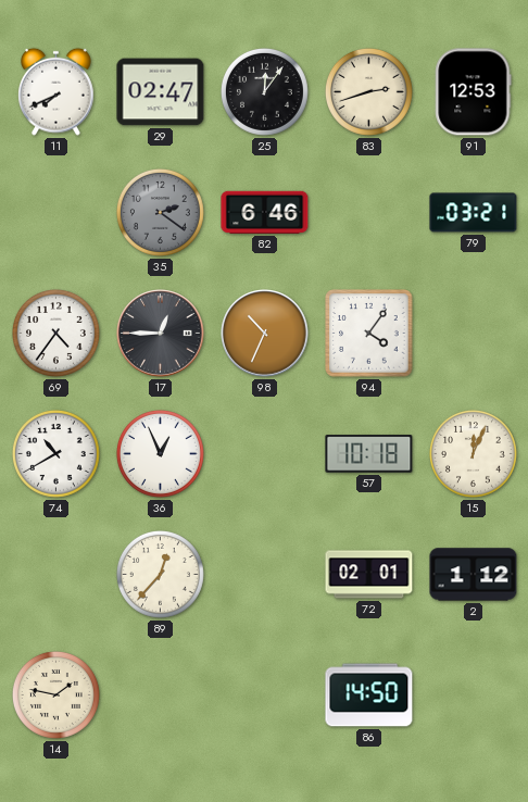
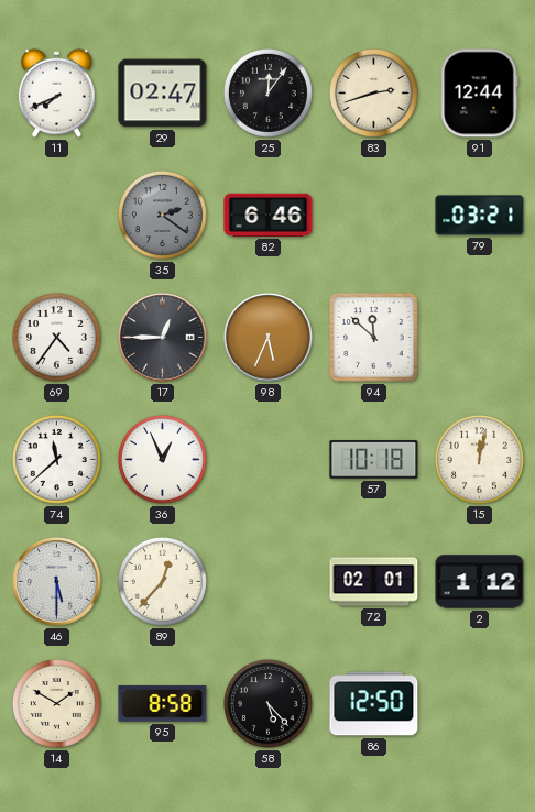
91: 12:53 -> 12:44 (479, 94)
98: 10:34 -> 5:34 (269, 338)
94: 4:06 -> 11:52 (374, 338)
74: 10:40 -> 11:38 (56, 459)
15: 12:04 -> 12:02 (479, 459)
46: none -> 5:30 (57, 582)
14: 1:47 -> 1:50 (56, 703)
95: none -> 8:58 (163, 704)
58: none -> 5:23 (267, 703)
86: 14:50 -> 12:50 (374, 704)
